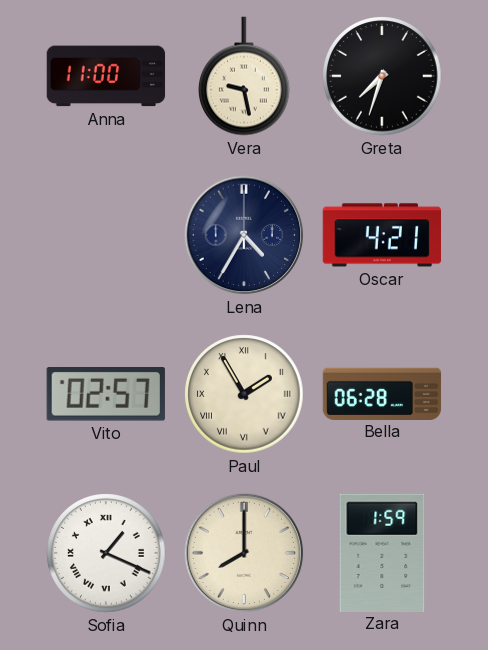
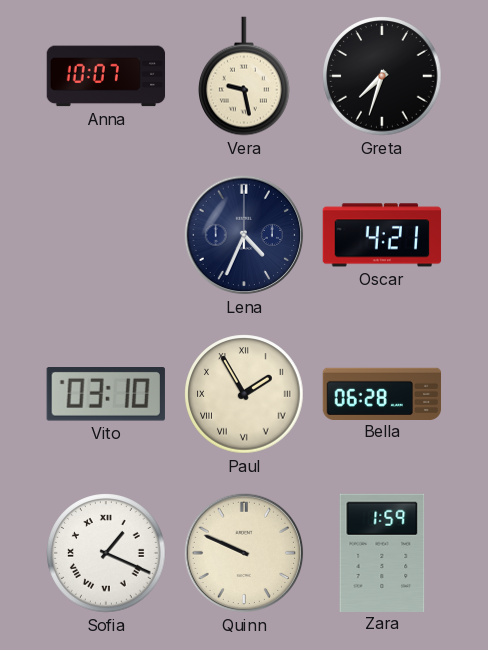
Anna: 11:00 -> 10:07 (106, 76)
Lena: 4:35 -> 4:34 (244, 235)
Vito: 02:57 -> 03:10 (106, 395)
Quinn: 8:00 -> 9:49 (244, 553)
